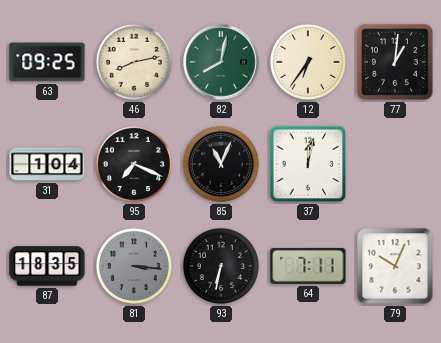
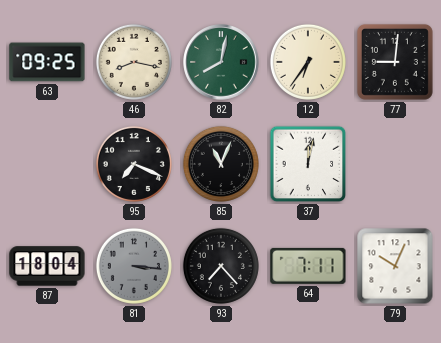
46: 8:13 -> 8:17 (134, 62)
77: 1:01 -> 9:01 (395, 62)
31: 1:04 -> none (47, 164)
87: 18:35 -> 18:04 (47, 266)
93: 6:32 -> 7:23 (221, 266)
